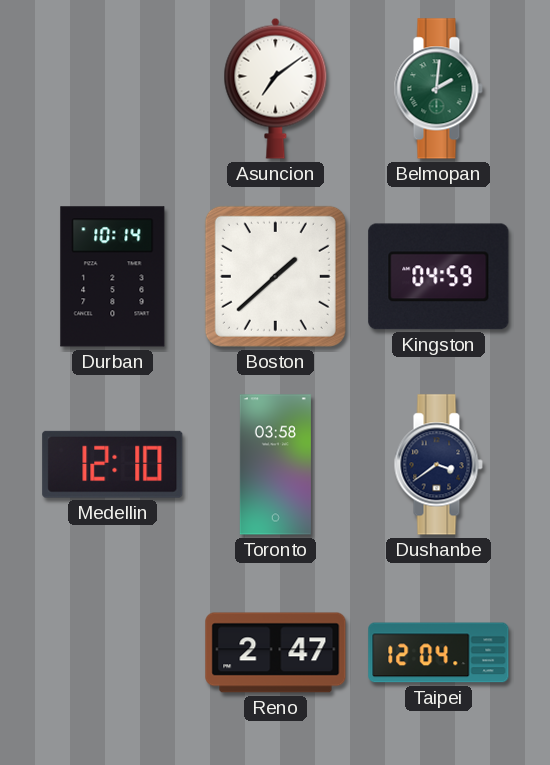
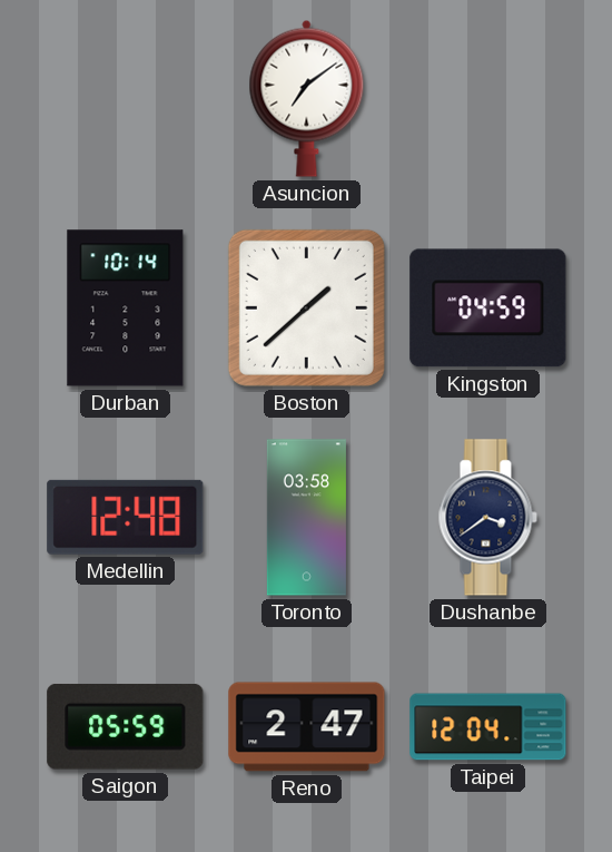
Belmopan: 2:01 -> none (438, 89)
Medellin: 12:10 -> 12:48 (126, 517)
Saigon: none -> 05:59 (126, 726)
